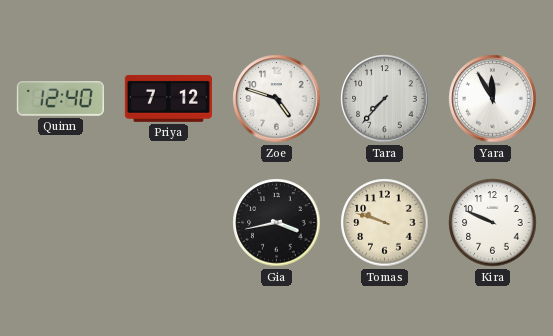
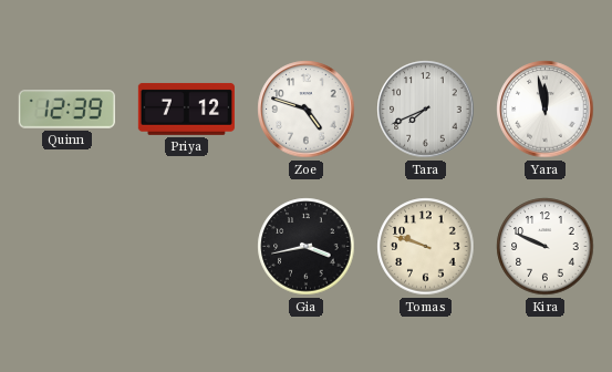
Quinn: 12:40 -> 12:39 (66, 110)
Tara: 7:37 -> 7:41 (426, 110)
Yara: 11:55 -> 11:58 (546, 110)
